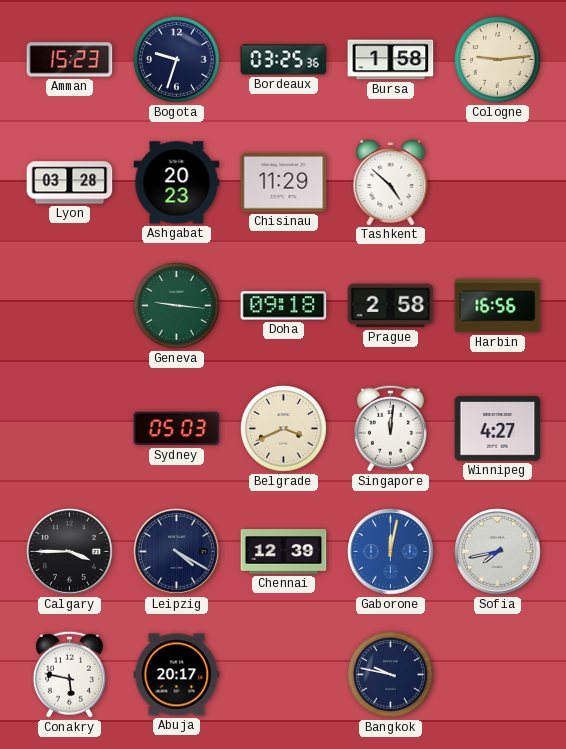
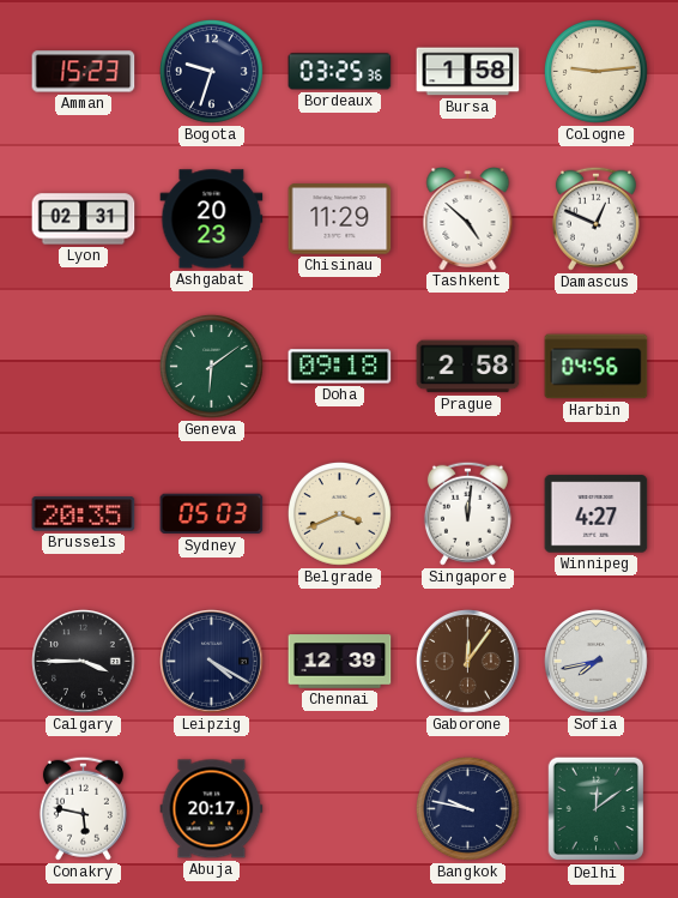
Lyon: 03:28 -> 02:31 (84, 219)
Damascus: none -> 12:49 (595, 218)
Geneva: 9:16 -> 6:09 (211, 366)
Harbin: 16:56 -> 04:56 (597, 367)
Brussels: none -> 20:35 (84, 514)
Gaborone: 12:02 -> 12:06 (468, 662)
Gaborone dial: blue -> brown (468, 662)
Delhi: none -> 12:09 (597, 809)
